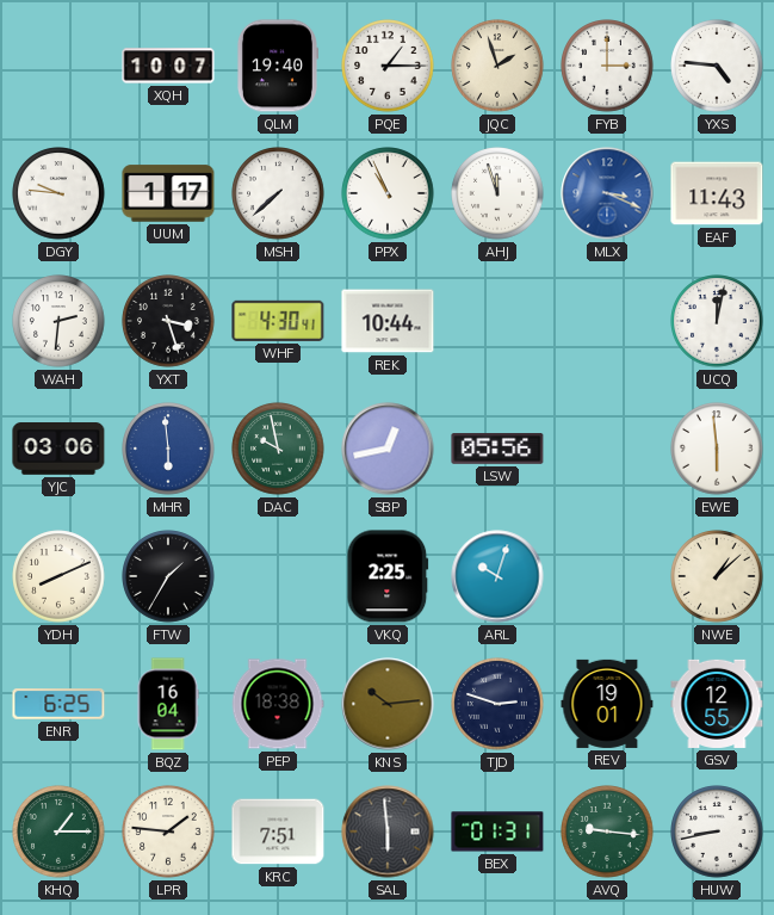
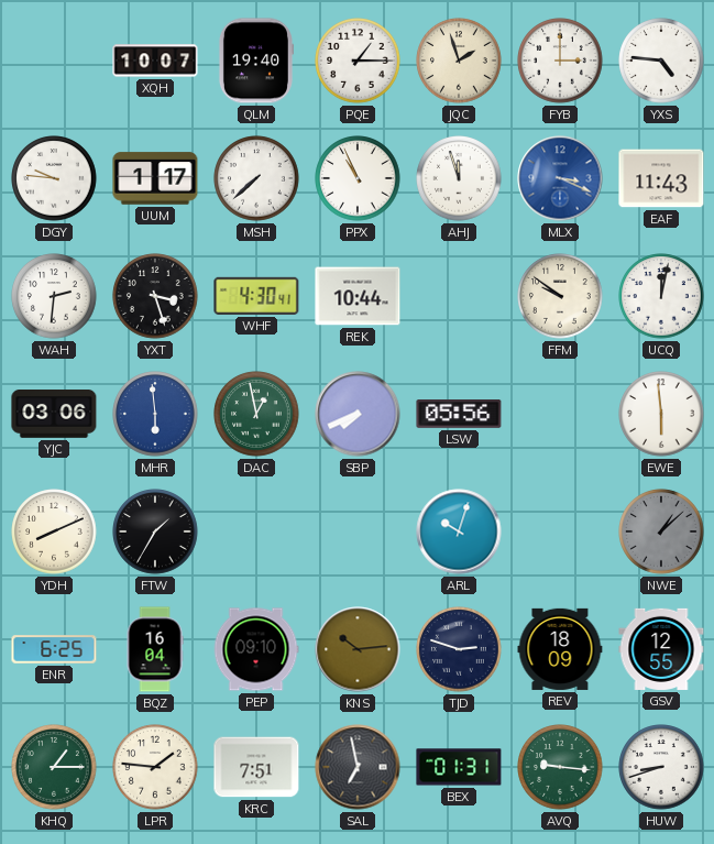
FFM: none -> 9:51 (560, 296)
DAC: 9:58 -> 12:58 (256, 414)
SBP: 12:43 -> 7:41 (358, 414)
VKQ: 2:25 -> none (388, 576)
NWE dial: cream -> grey (661, 531)
PEP: 18:38 -> 09:10 (256, 649)
REV: 19:01 -> 18:09 (560, 649)
SAL: 5:59 -> 6:58 (358, 767)
HUW: 8:43 -> 8:42 (661, 767)
